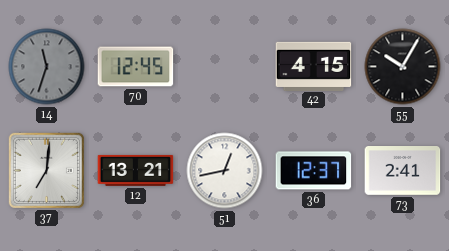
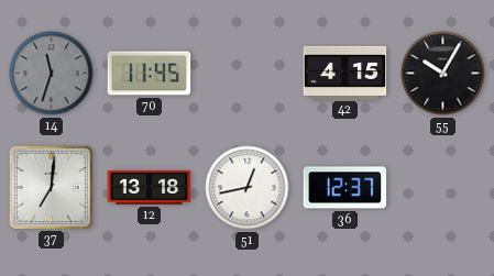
70: 12:45 -> 11:45 (150, 74)
12: 13:21 -> 13:18 (150, 187)
73: 2:41 -> none (403, 171)
